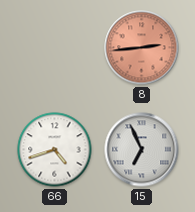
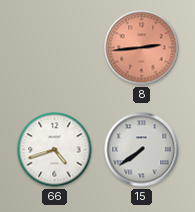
15: 6:56 -> 7:39 (142, 150)
